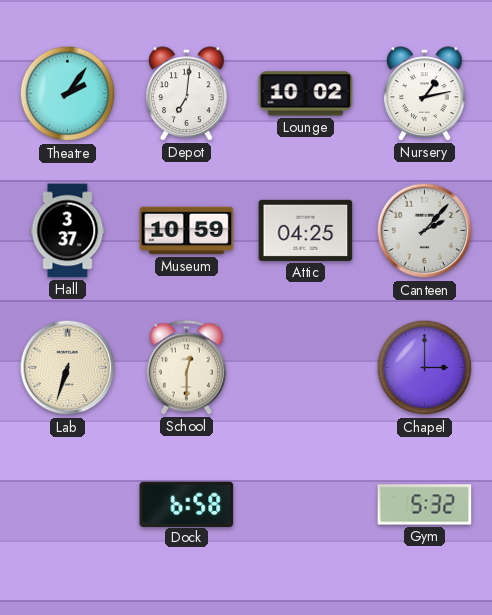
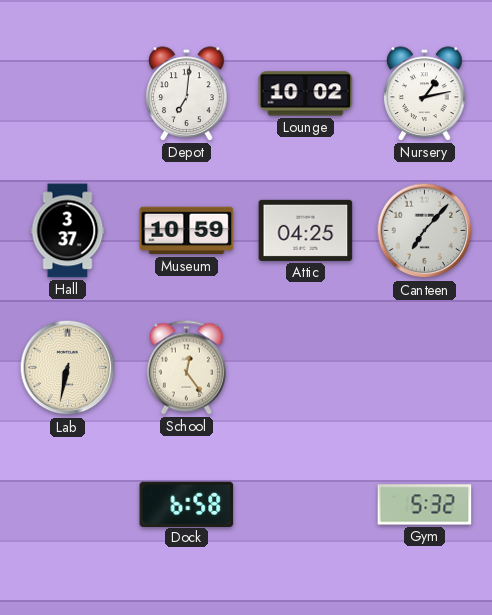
Theatre: 2:06 -> none (68, 94)
Canteen: 2:07 -> 7:07 (425, 231)
Lab: 6:33 -> 6:32 (68, 368)
School: 12:30 -> 12:24 (186, 368)
Chapel: 3:00 -> none (425, 368)
